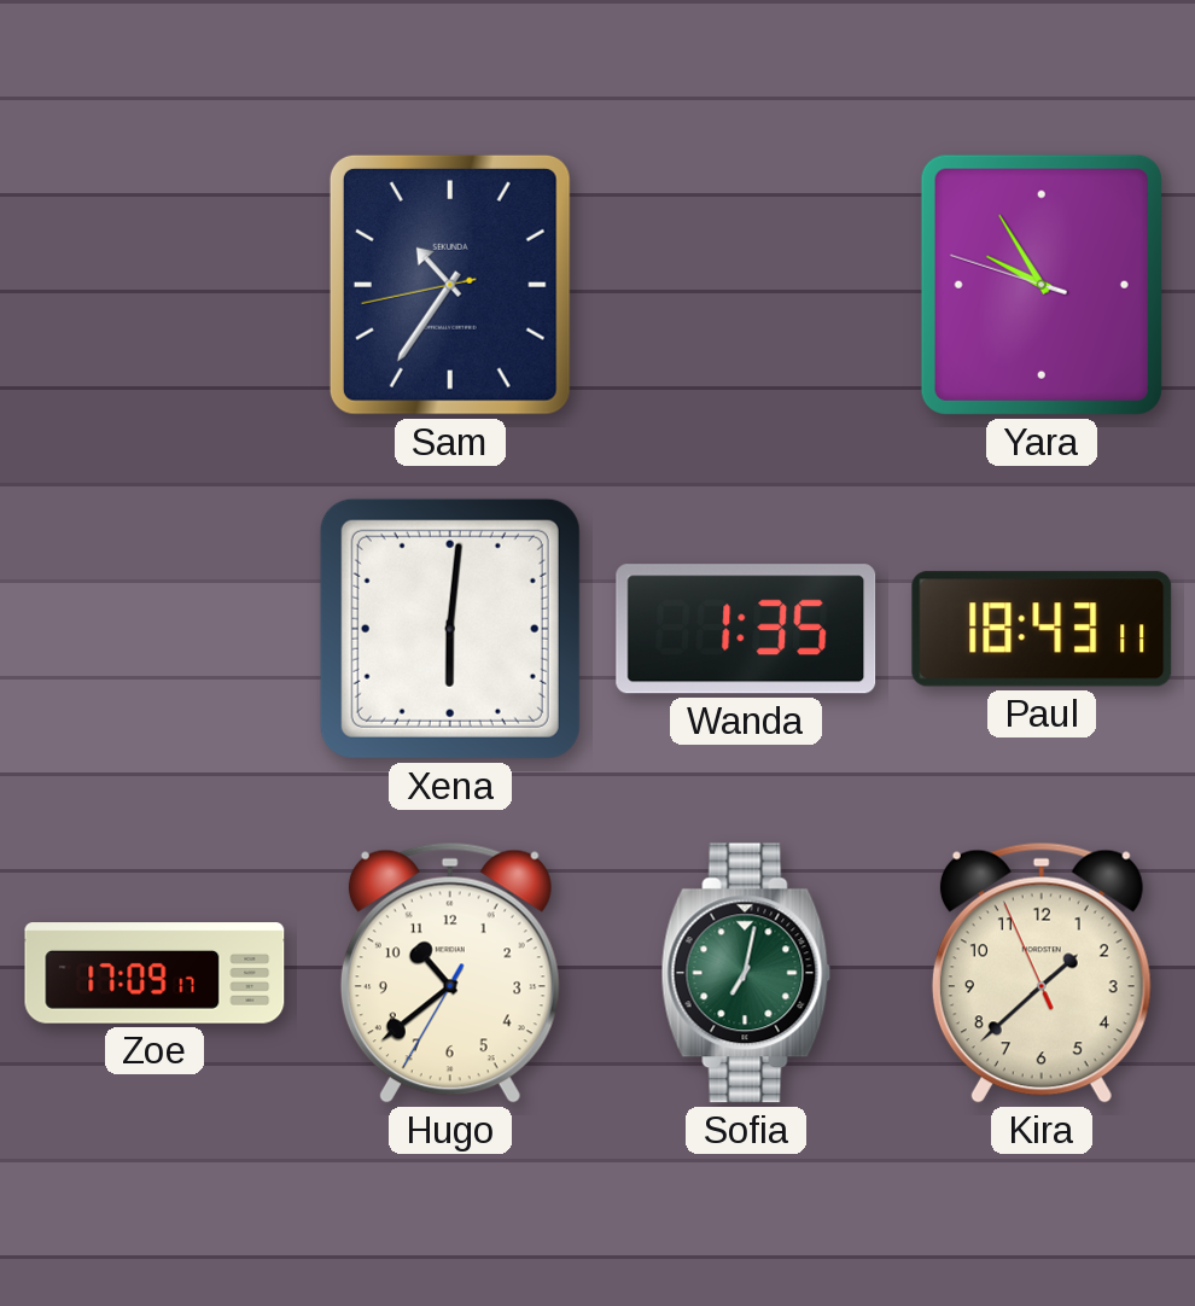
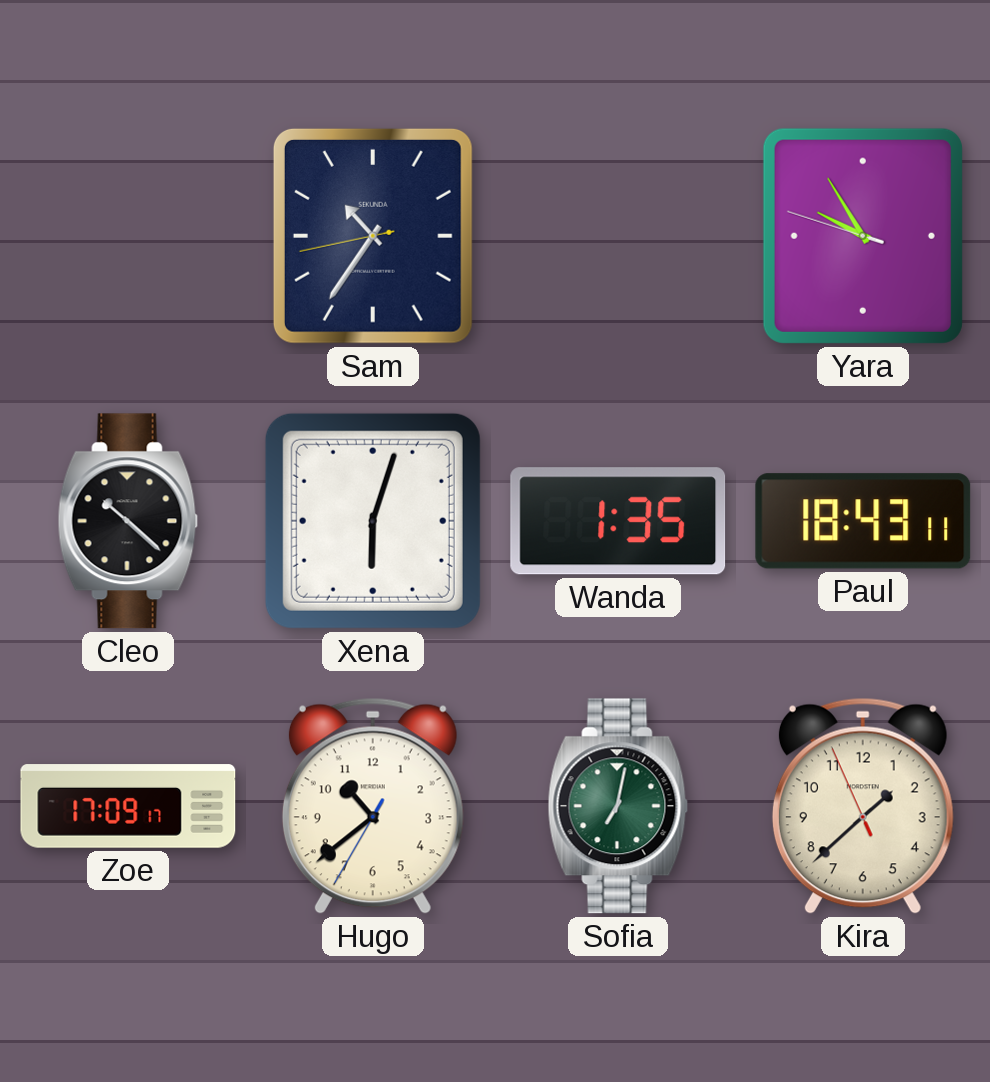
Cleo: none -> 10:22 (128, 521)
Xena: 6:01 -> 6:03 (373, 521)
